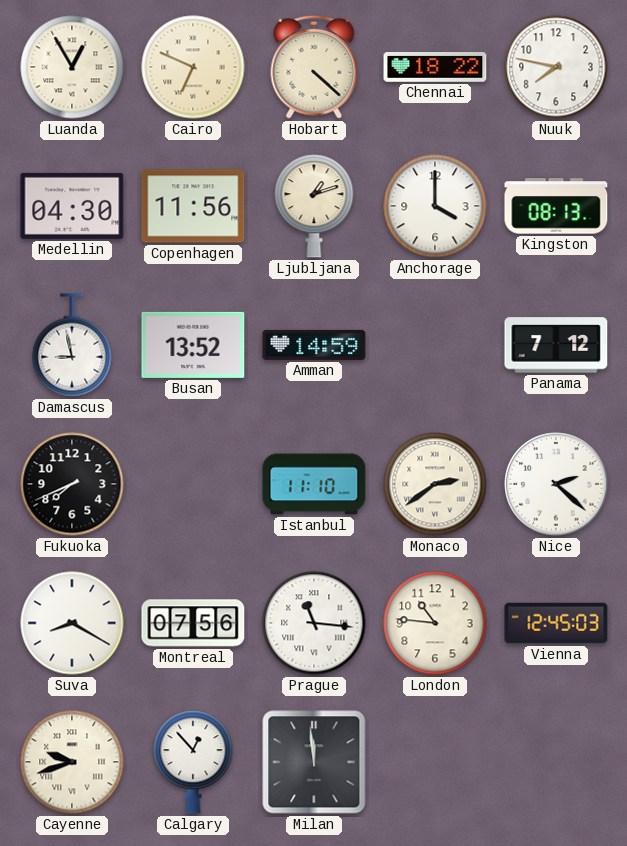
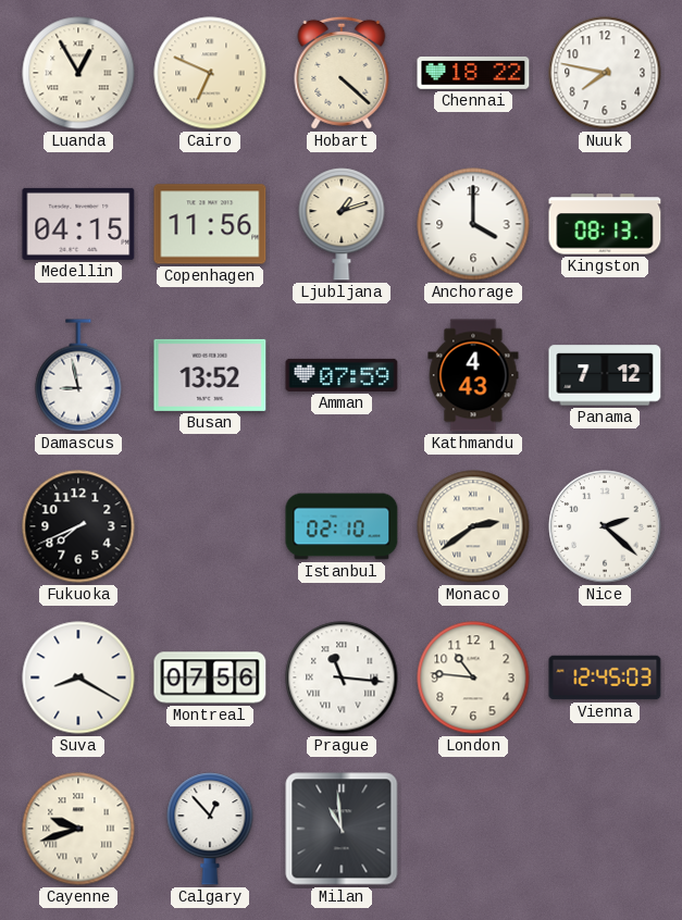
Medellin: 04:30 -> 04:15 (78, 224)
Amman: 14:59 -> 07:59 (342, 375)
Kathmandu: none -> 4:43 (473, 375)
Istanbul: 11:10 -> 02:10 (342, 526)
Milan: 11:59 -> 10:59 (342, 829)
